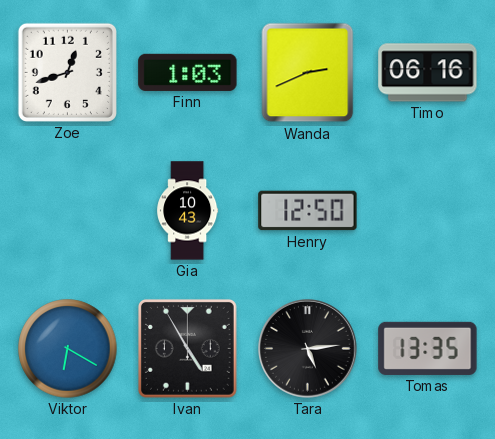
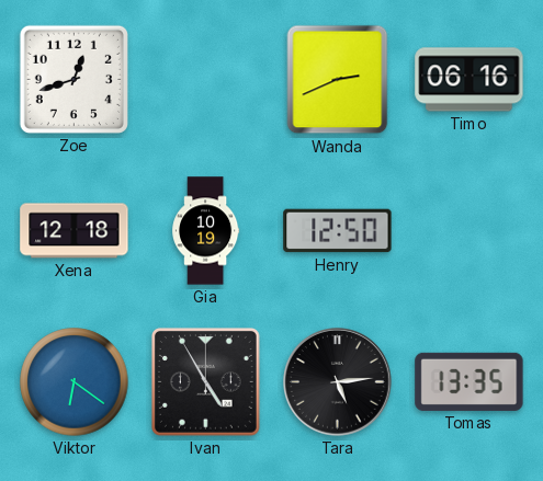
Finn: 1:03 -> none (188, 72)
Xena: none -> 12:18 (75, 231)
Gia: 10:43 -> 10:19 (206, 231)
Viktor: 6:20 -> 6:21 (75, 382)
